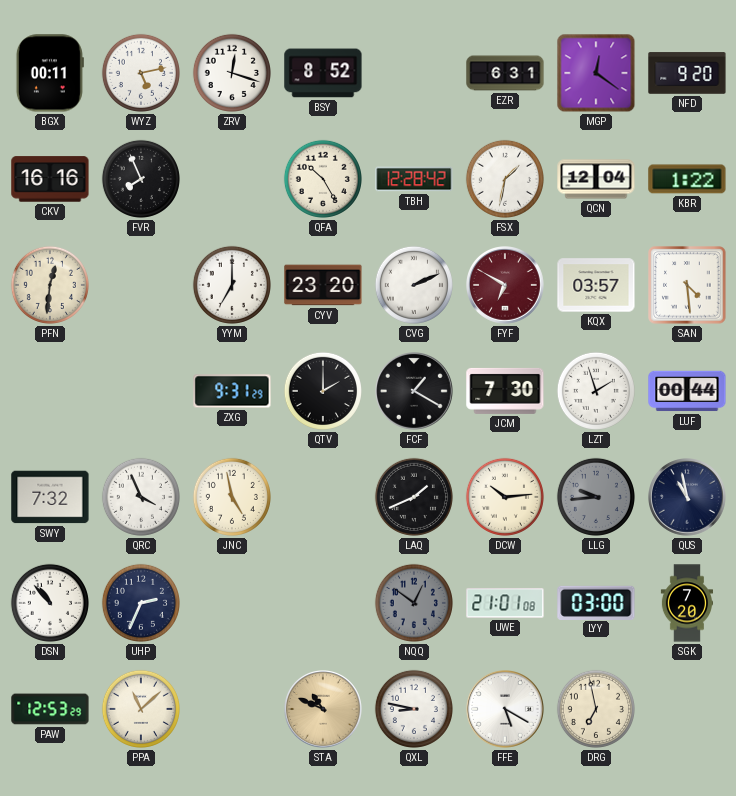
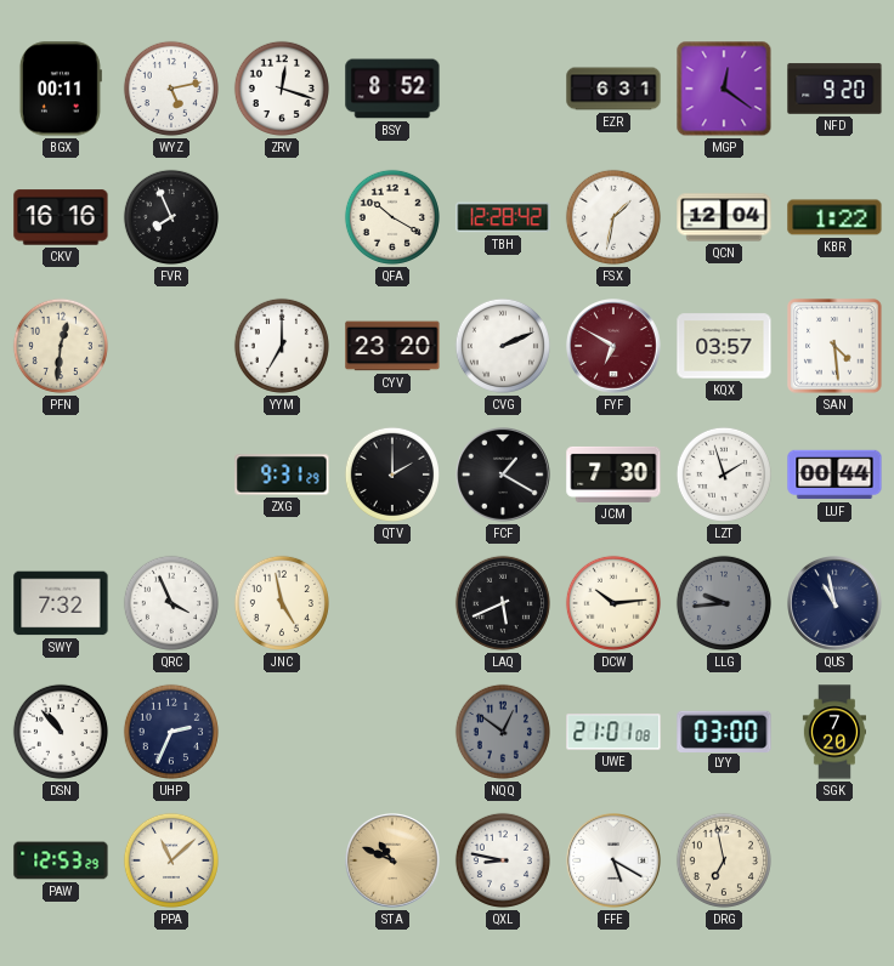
QFA: 10:25 -> 10:20 (392, 217)
LAQ: 1:41 -> 5:41 (503, 603)
